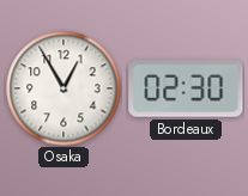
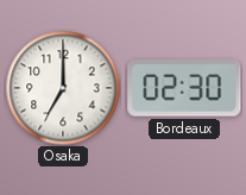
Osaka: 12:55 -> 7:00 (63, 88)
